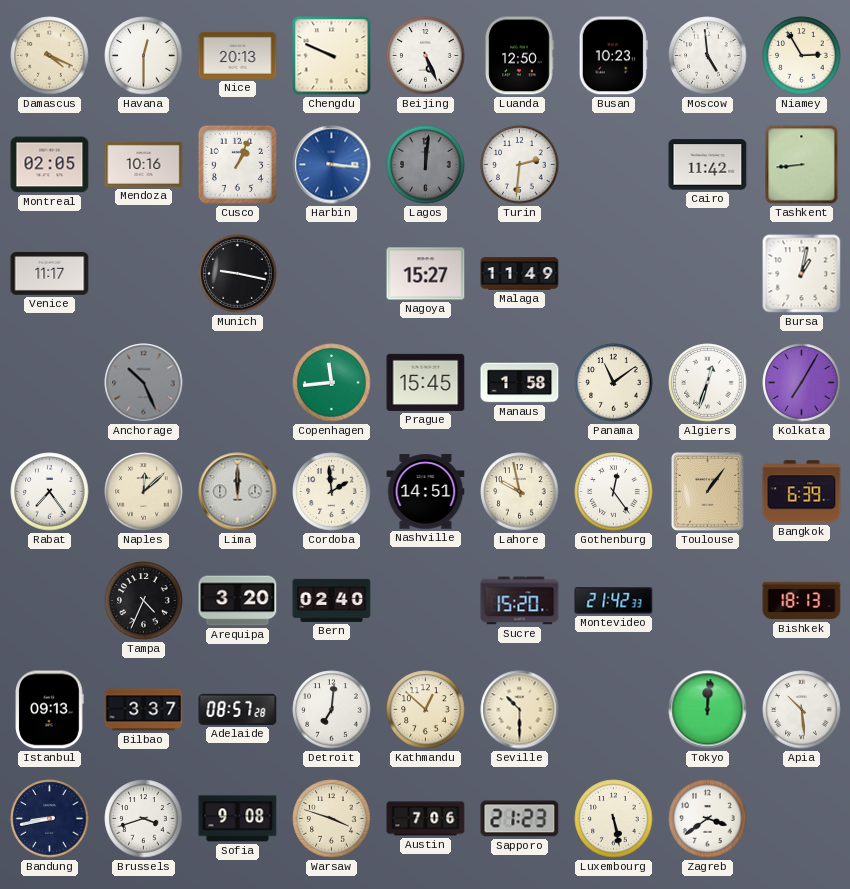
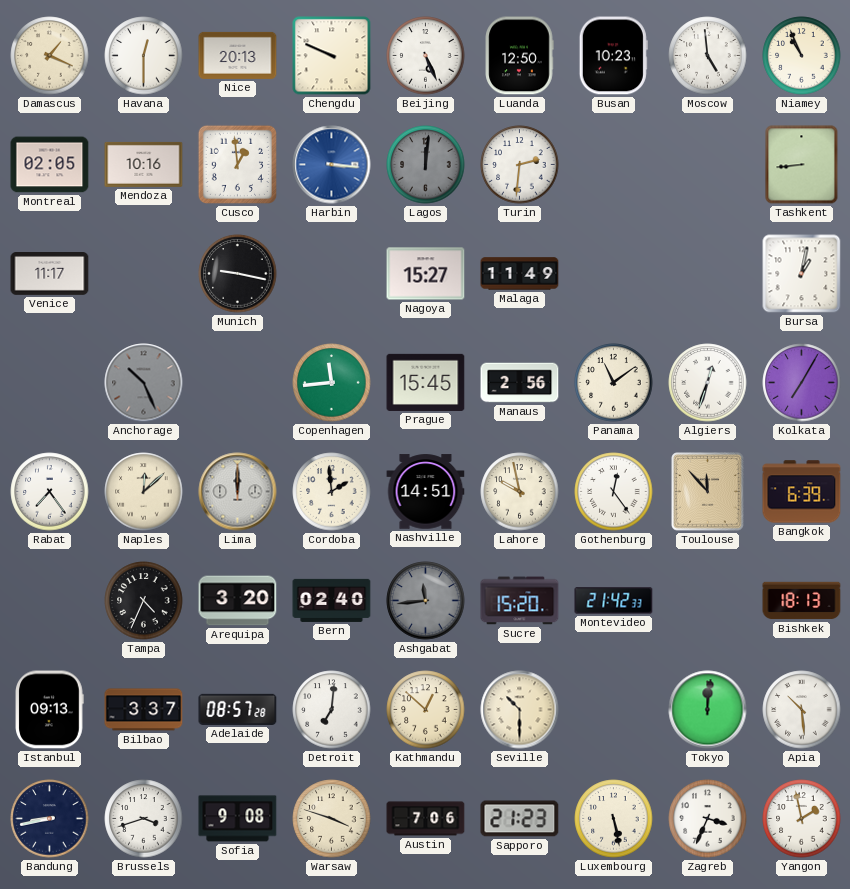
Damascus: 4:19 -> 1:19 (50, 56)
Niamey: 2:55 -> 10:56 (802, 56)
Cusco: 1:04 -> 12:59 (237, 164)
Cairo: 11:42 -> none (708, 165)
Manaus: 1:58 -> 2:56 (520, 383)
Toulouse: 1:06 -> 11:53 (708, 492)
Ashgabat: none -> 11:44 (426, 601)
Zagreb: 3:39 -> 3:34 (708, 819)
Yangon: none -> 1:58 (802, 819)
